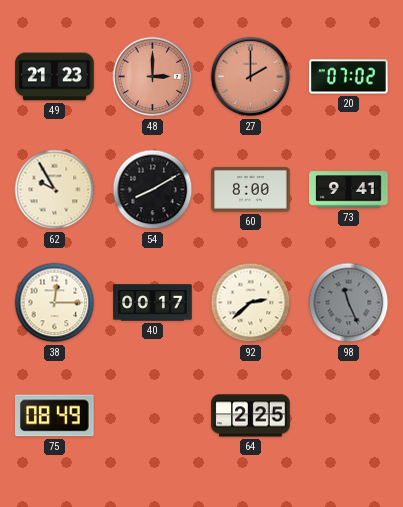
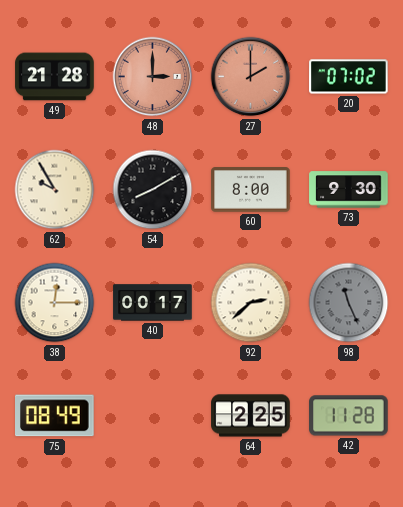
49: 21:23 -> 21:28 (55, 77)
73: 9:41 -> 9:30 (349, 190)
42: none -> 11:28 (349, 416)
